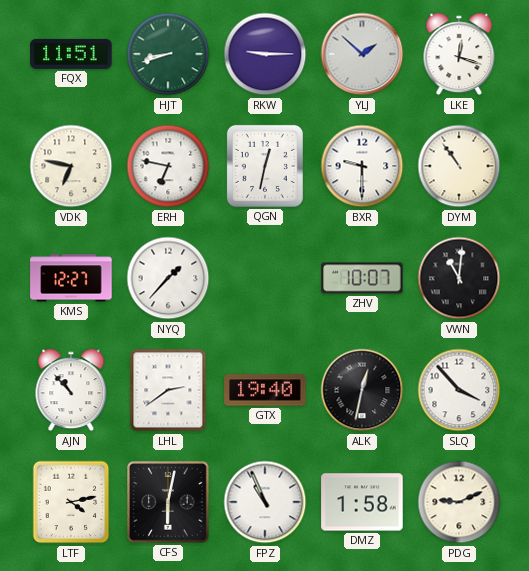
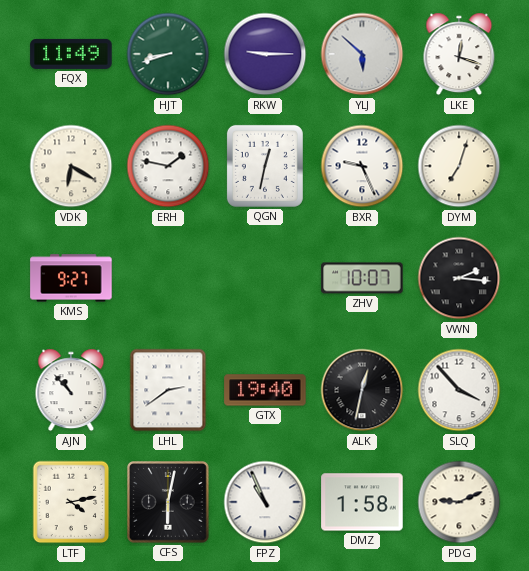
FQX: 11:51 -> 11:49 (71, 54)
YLJ: 1:52 -> 5:52 (362, 54)
VDK: 6:47 -> 6:20 (71, 166)
ERH: 6:47 -> 1:47 (168, 166)
BXR: 9:30 -> 9:26 (362, 166)
DYM: 10:54 -> 7:03 (459, 166)
KMS: 12:27 -> 9:27 (71, 278)
NYQ: 1:37 -> none (168, 278)
VWN: 11:01 -> 2:16 (459, 278)
